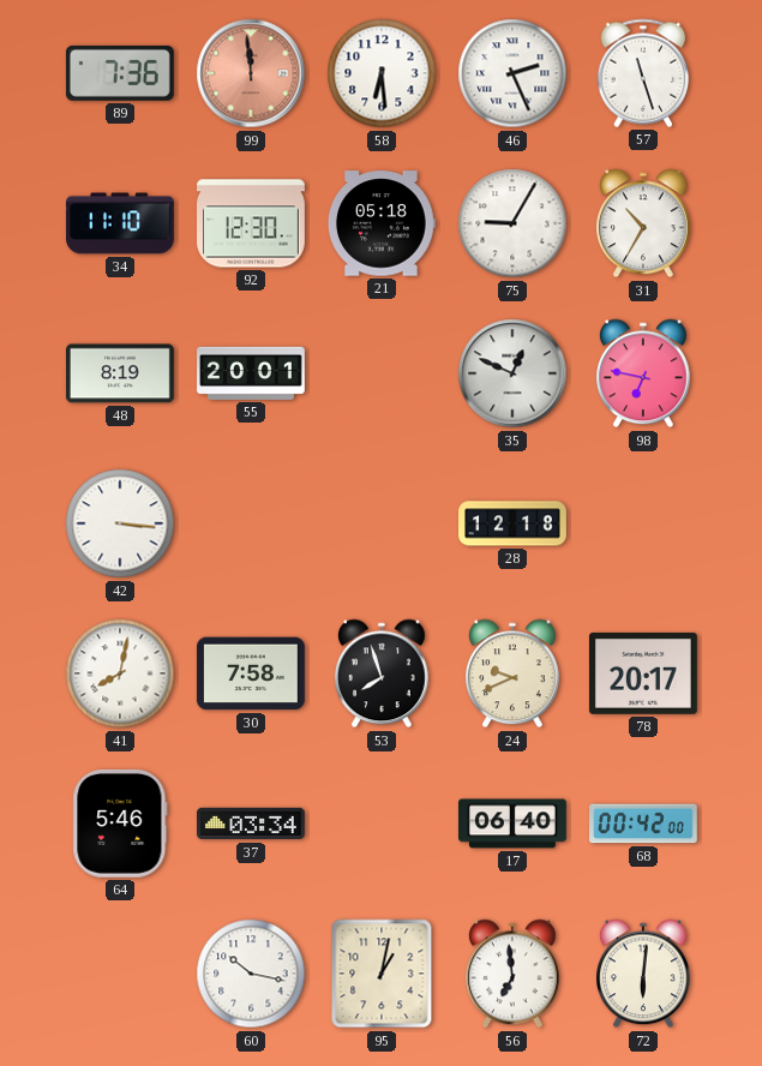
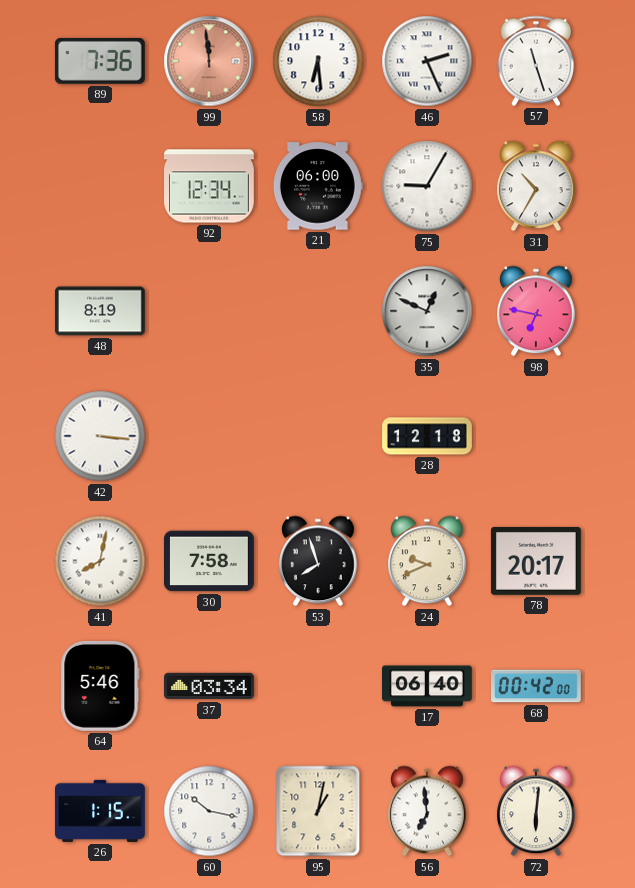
34: 11:10 -> none (121, 223)
92: 12:30 -> 12:34 (210, 186)
21: 05:18 -> 06:00 (318, 186)
55: 20:01 -> none (252, 373)
26: none -> 1:15 (101, 811)
